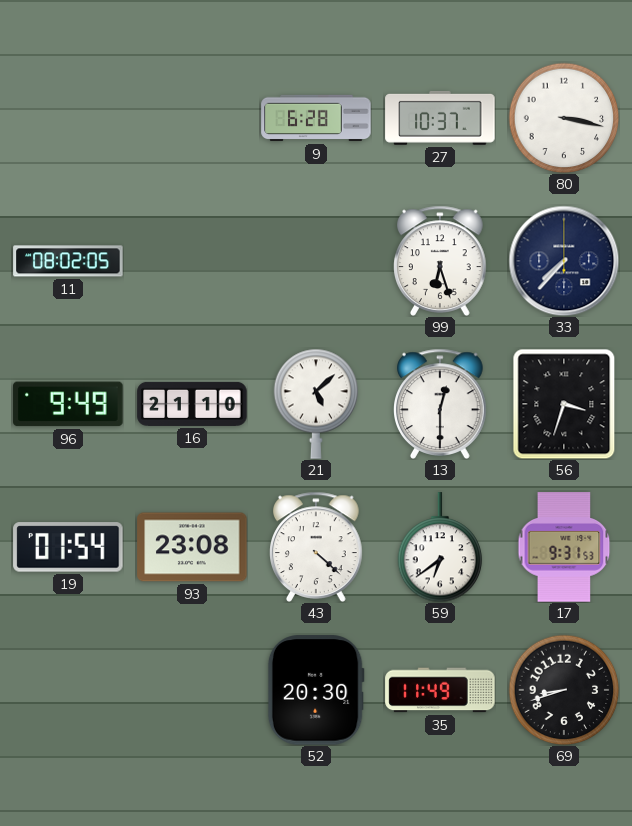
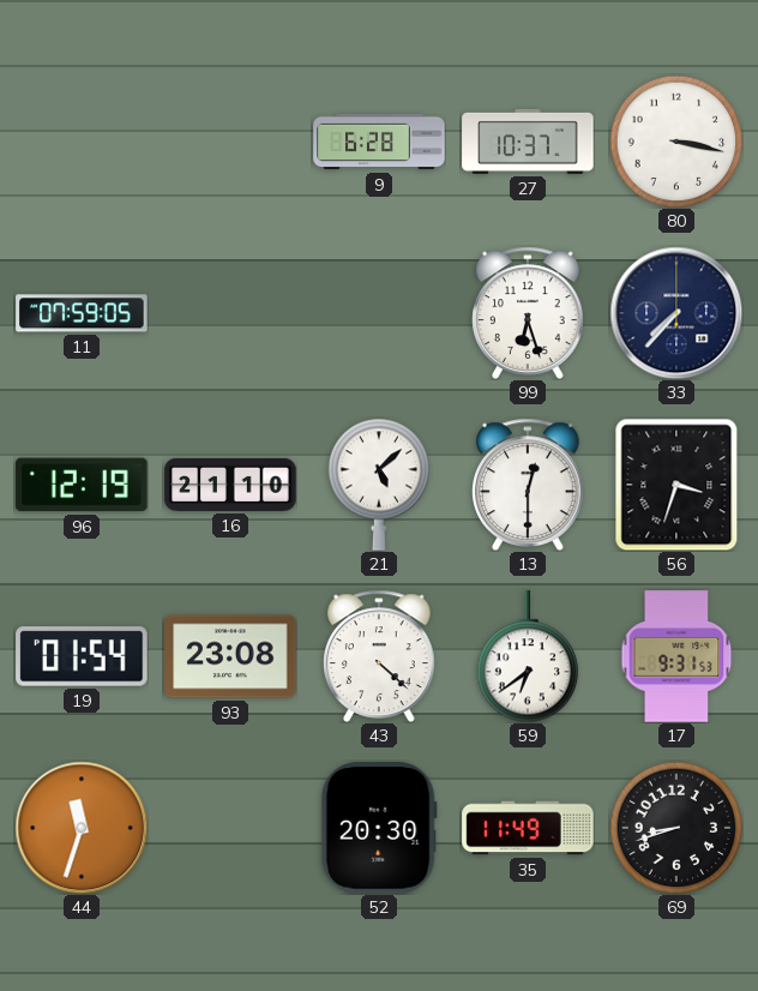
11: 08:02 -> 07:59 (82, 313)
96: 9:49 -> 12:19 (82, 485)
44: none -> 11:33 (82, 828)
